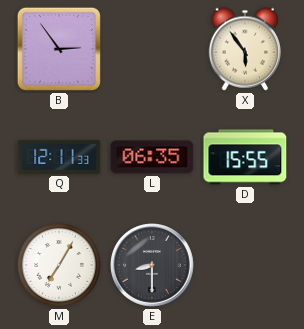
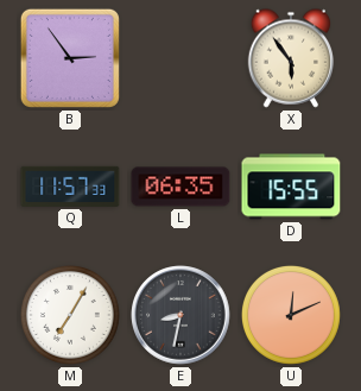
Q: 12:11 -> 11:57 (70, 187)
E: 8:30 -> 8:32 (180, 315)
U: none -> 12:11 (291, 315)
